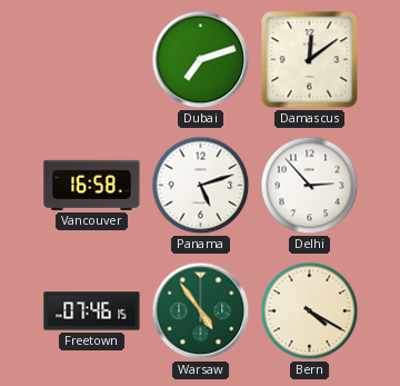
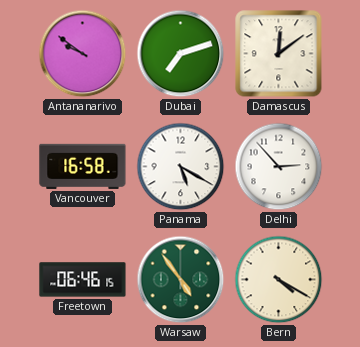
Antananarivo: none -> 9:51 (83, 54)
Panama: 5:12 -> 5:20 (181, 167)
Freetown: 07:46 -> 06:46 (83, 280)
